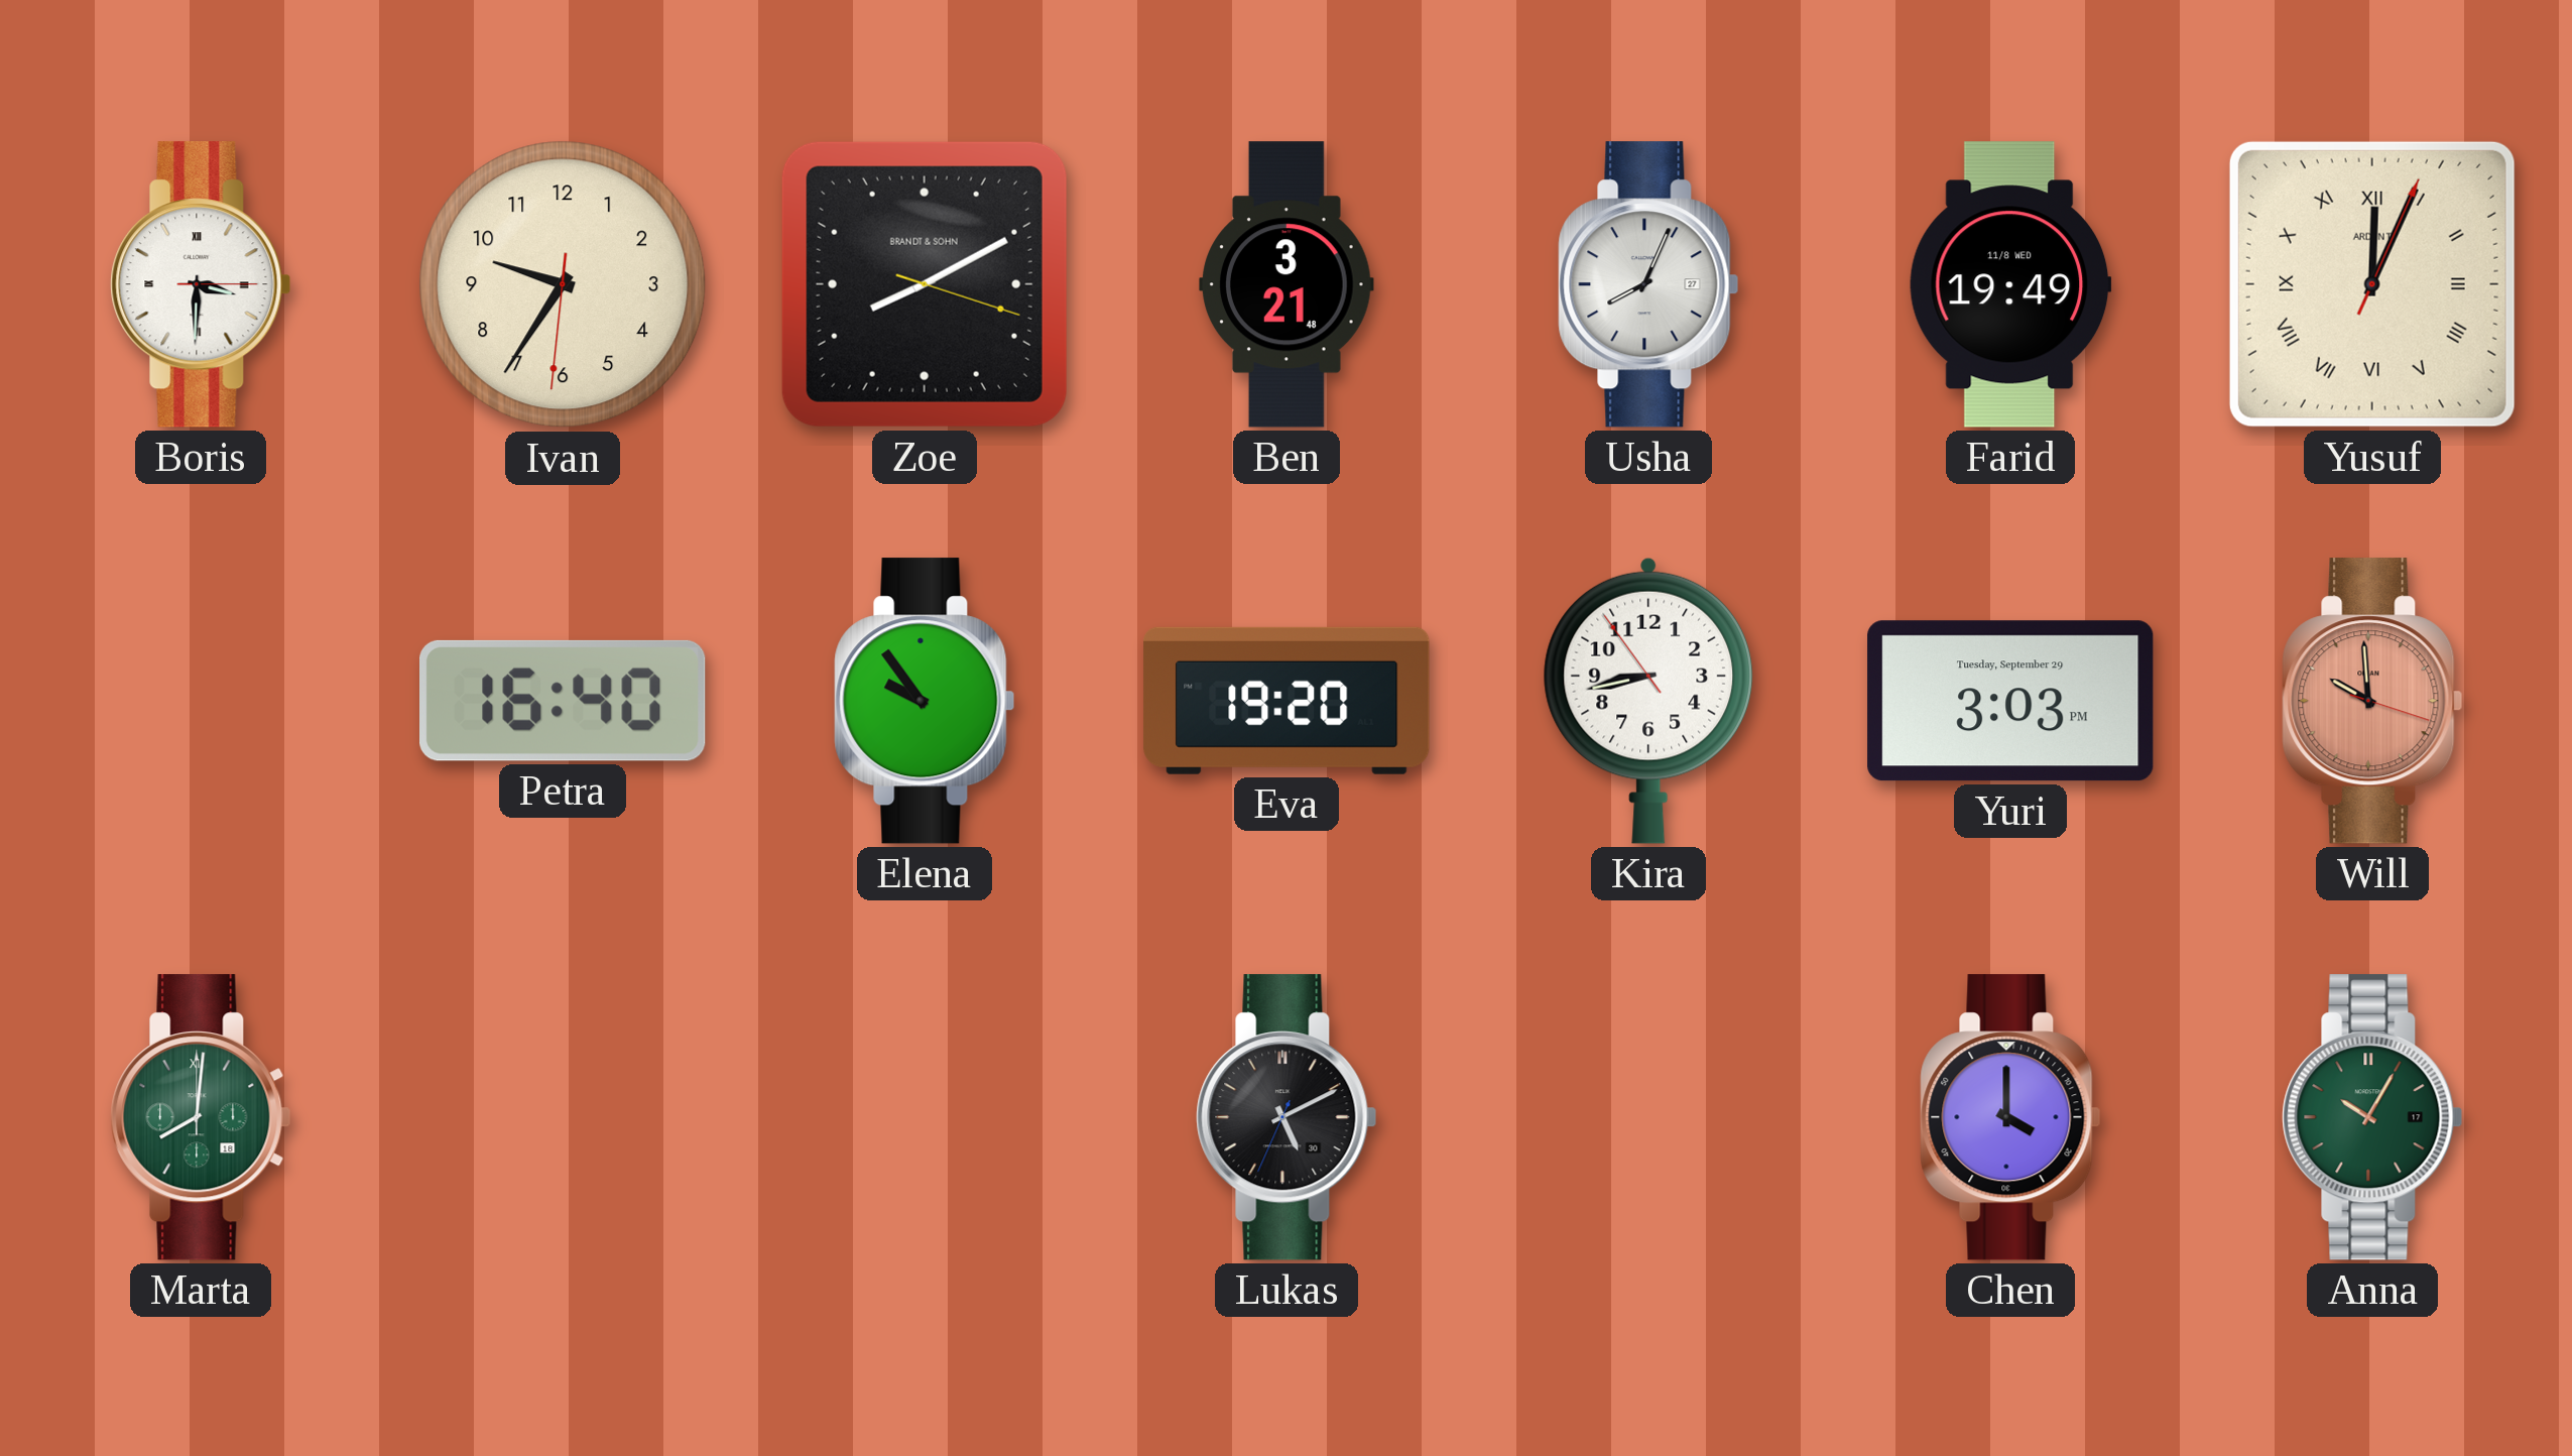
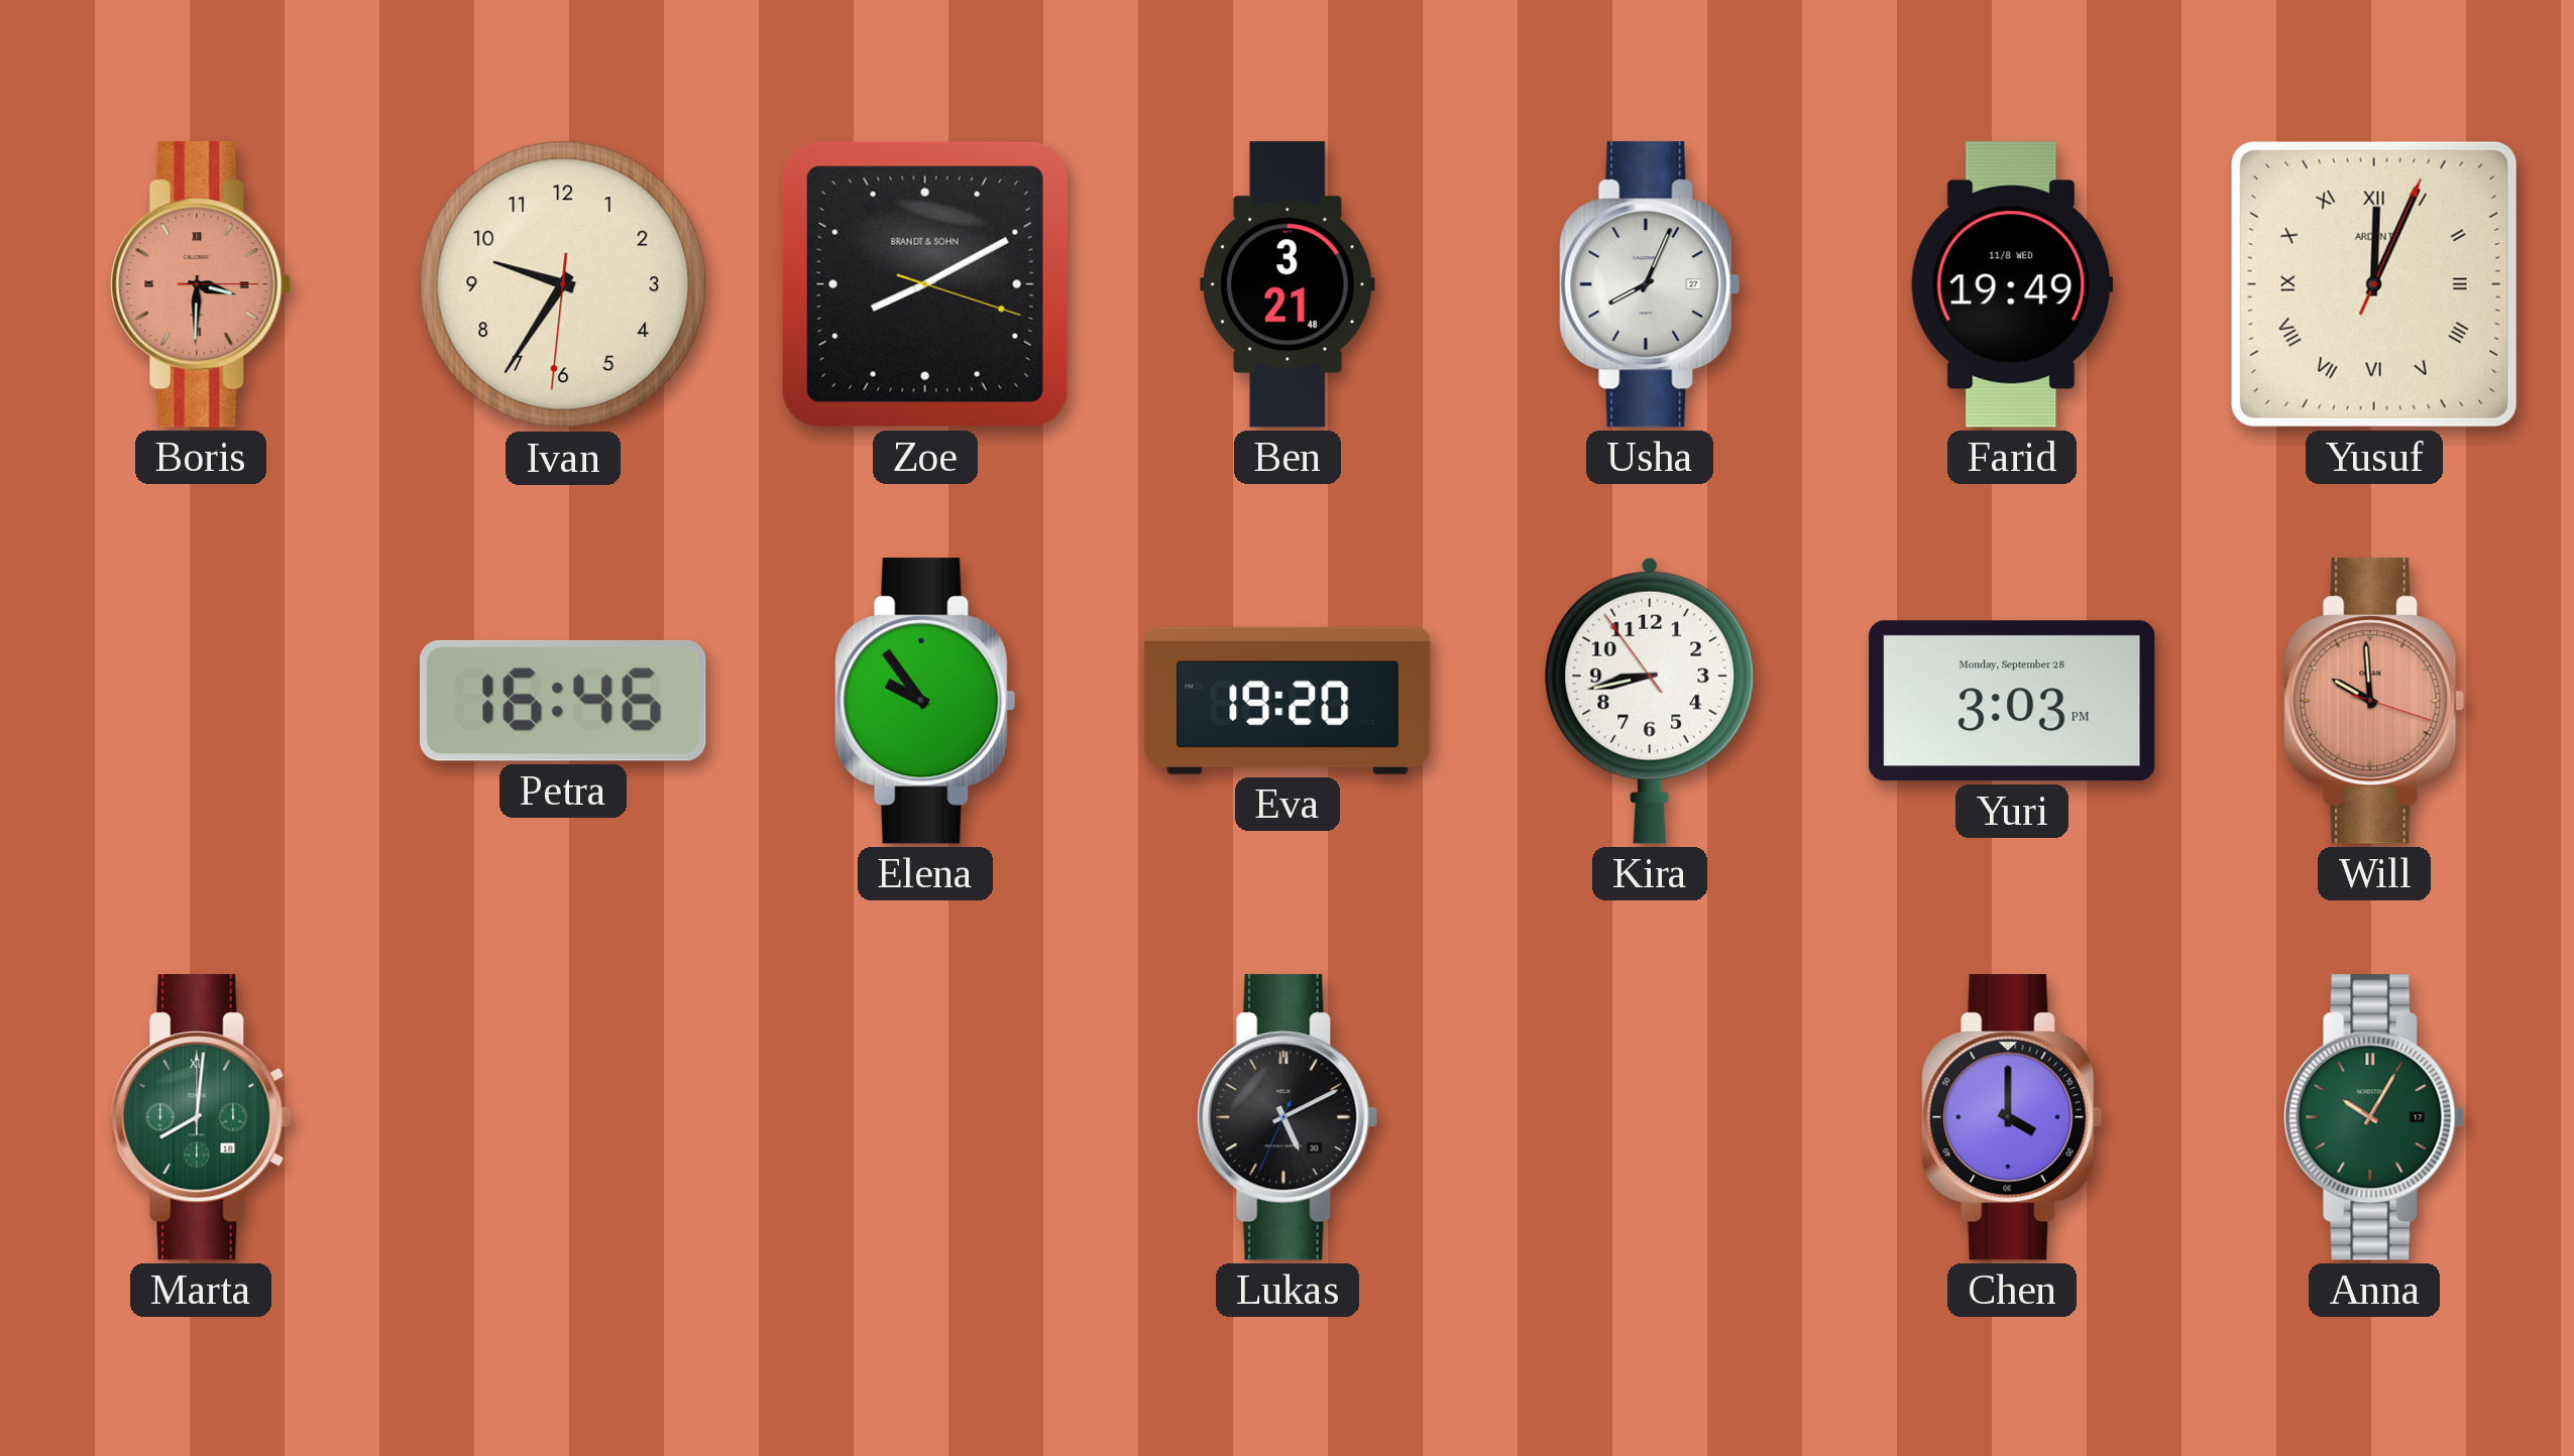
Boris dial: white -> salmon (201, 284)
Petra: 16:40 -> 16:46 (564, 701)
Yuri date: Tuesday, September 29 -> Monday, September 28 (2012, 701)
